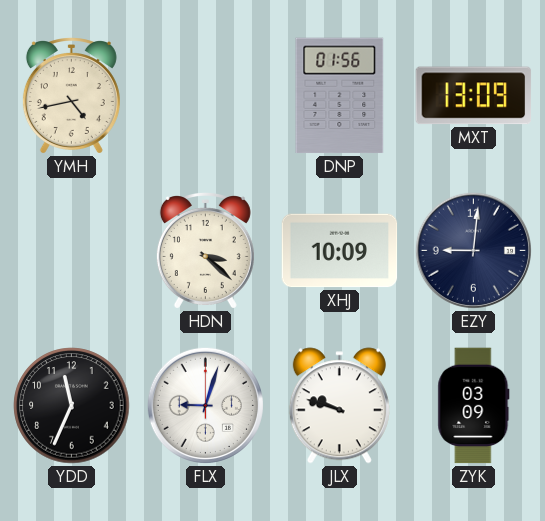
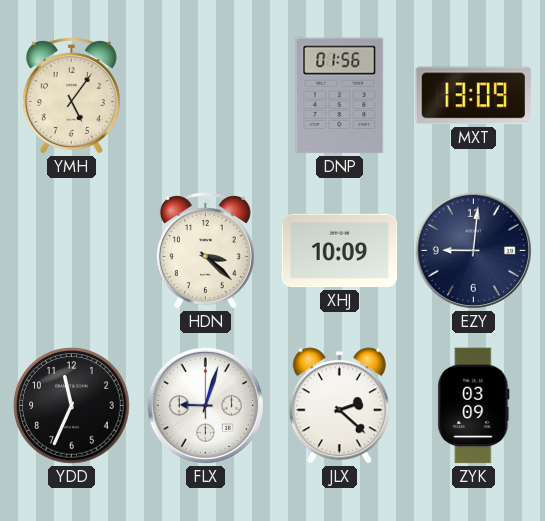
YMH: 4:43 -> 5:06 (71, 96)
JLX: 9:48 -> 2:22 (339, 406)
